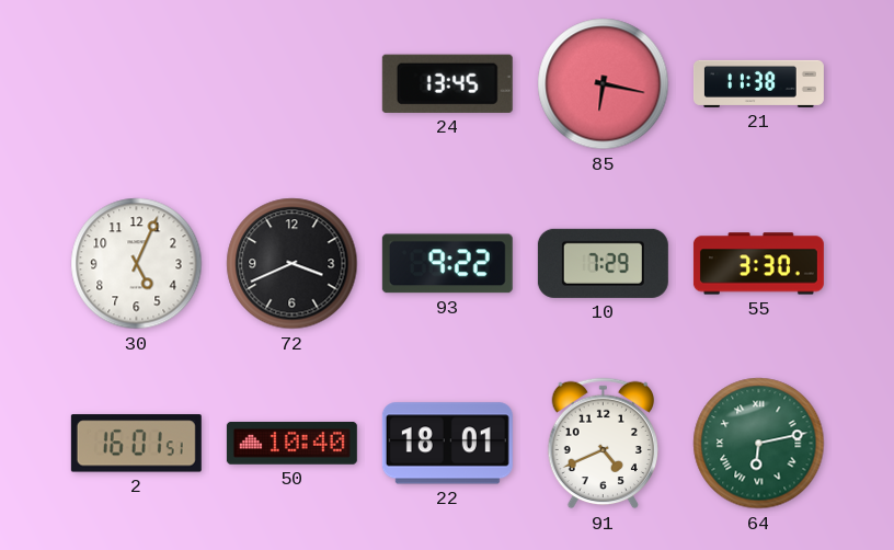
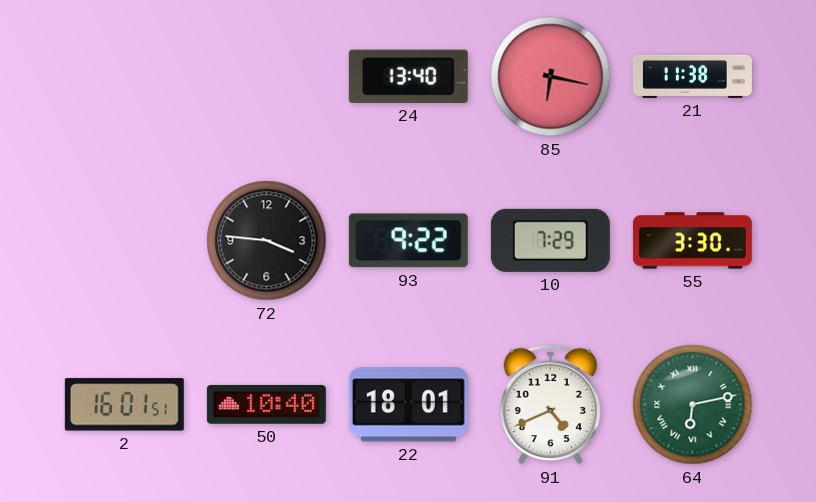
24: 13:45 -> 13:40 (408, 76)
30: 5:04 -> none (137, 264)
72: 3:41 -> 3:46 (267, 241)
